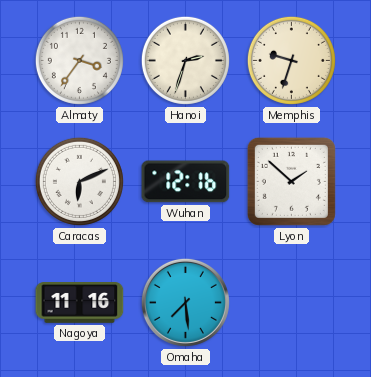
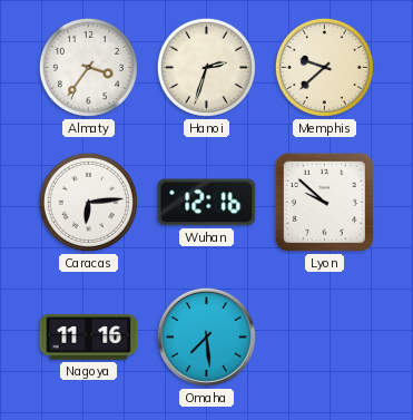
Memphis: 9:33 -> 9:38 (324, 67)
Caracas: 6:11 -> 6:14 (88, 202)
Lyon: 1:52 -> 9:52 (324, 202)
